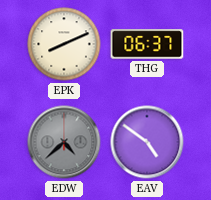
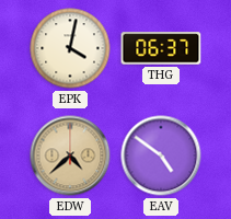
EPK: 8:11 -> 4:02 (70, 48)
EDW dial: grey -> champagne (70, 155)
